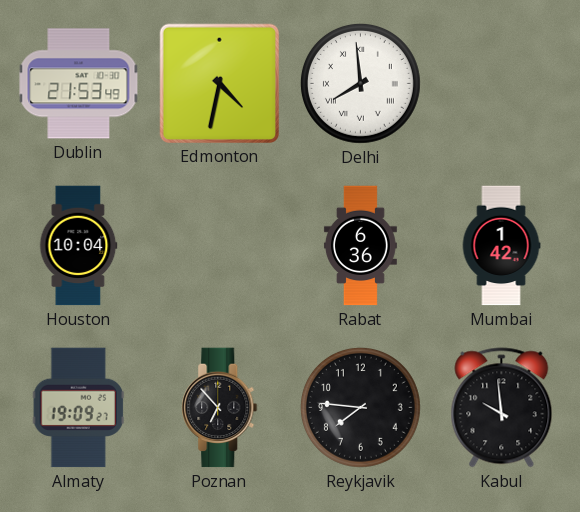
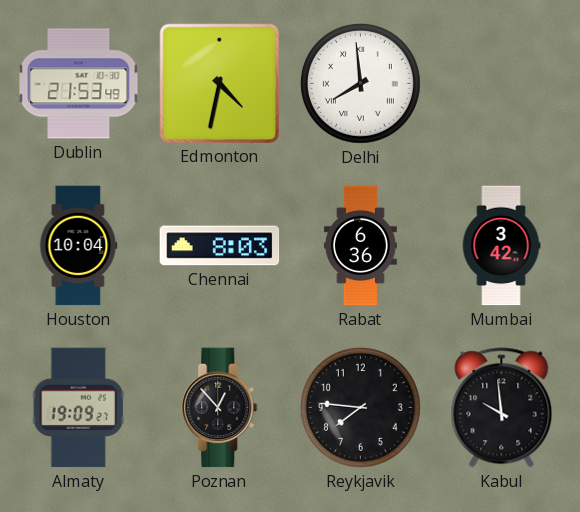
Chennai: none -> 8:03 (220, 246)
Mumbai: 1:42 -> 3:42 (501, 246)
Poznan: 6:53 -> 12:53 (220, 408)
